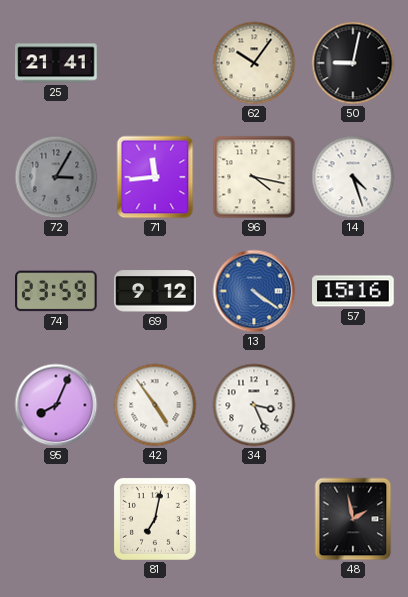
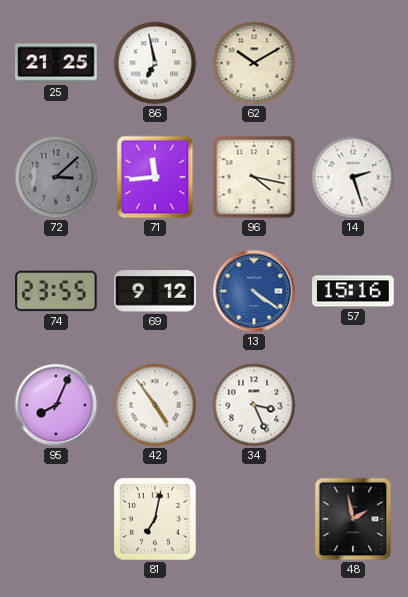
25: 21:41 -> 21:25 (56, 63)
86: none -> 6:58 (155, 63)
62: 10:06 -> 10:10 (254, 63)
50: 9:02 -> none (353, 63)
72: 3:05 -> 3:08 (56, 177)
14: 4:27 -> 2:27 (353, 177)
74: 23:59 -> 23:55 (57, 291)
